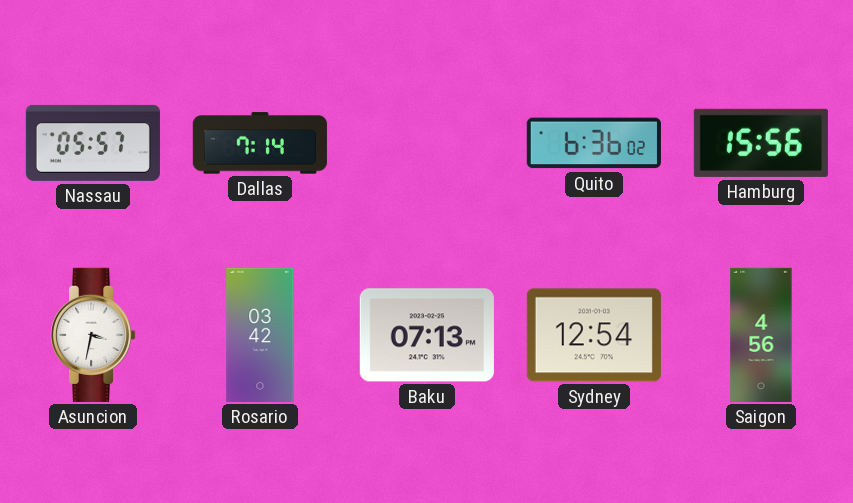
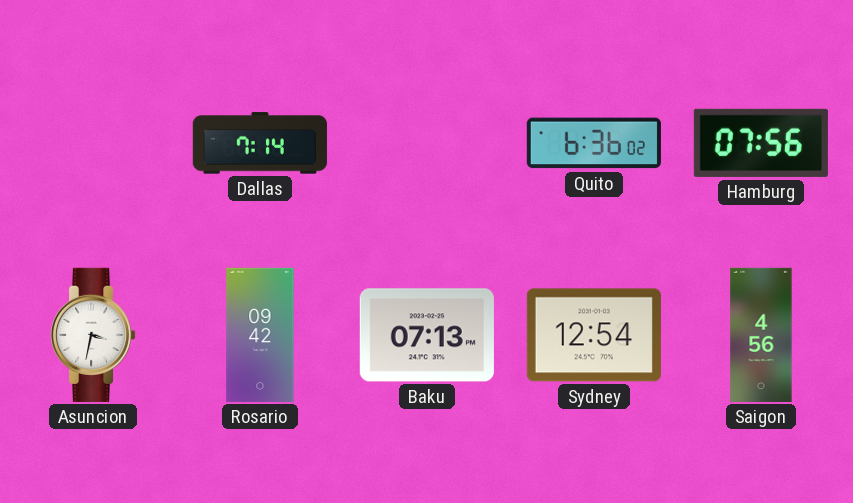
Nassau: 05:57 -> none (93, 143)
Hamburg: 15:56 -> 07:56 (761, 143)
Rosario: 03:42 -> 09:42 (260, 335)
